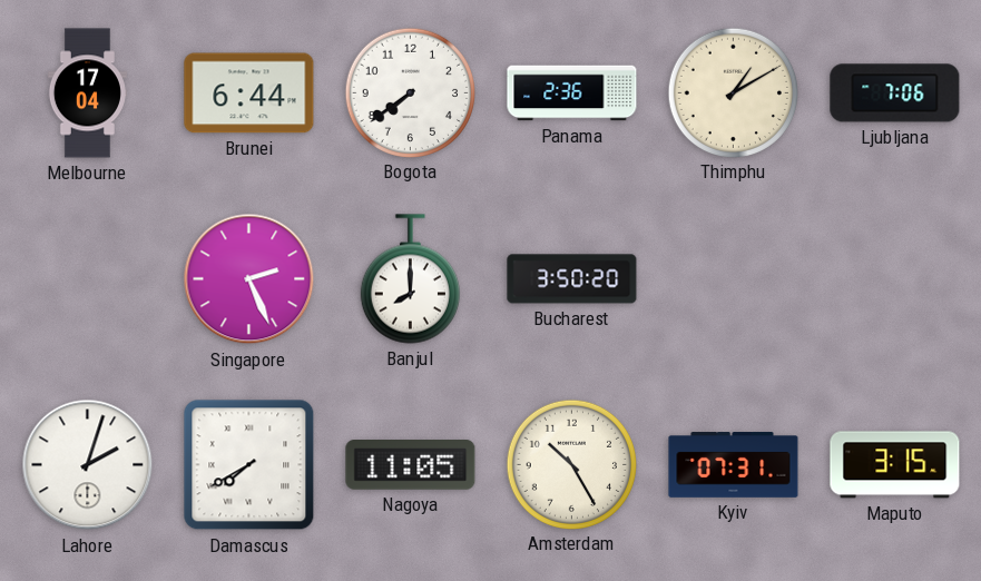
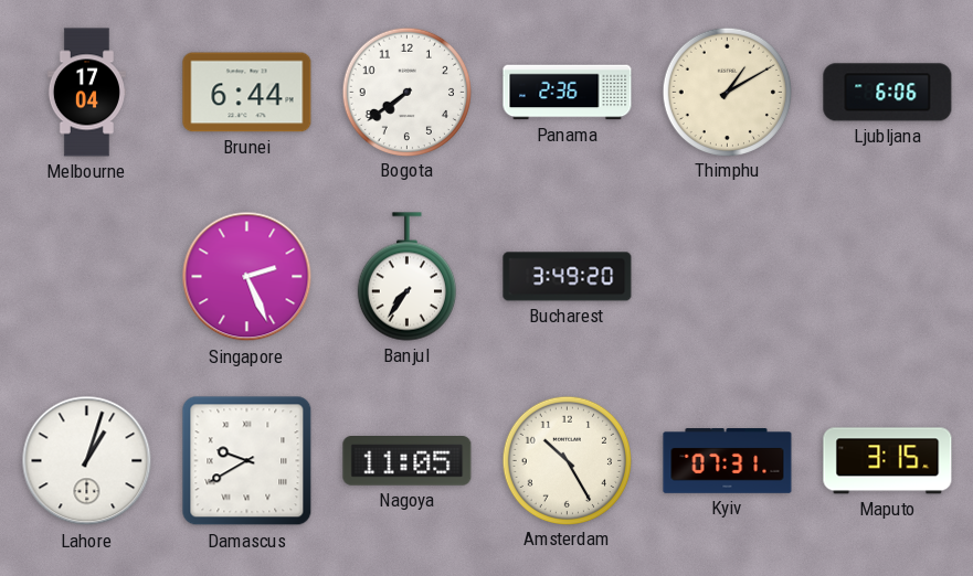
Ljubljana: 7:06 -> 6:06 (888, 93)
Banjul: 8:00 -> 7:36 (406, 277)
Bucharest: 3:50 -> 3:49 (568, 277)
Lahore: 2:03 -> 1:03 (87, 461)
Damascus: 7:40 -> 9:40 (247, 461)
